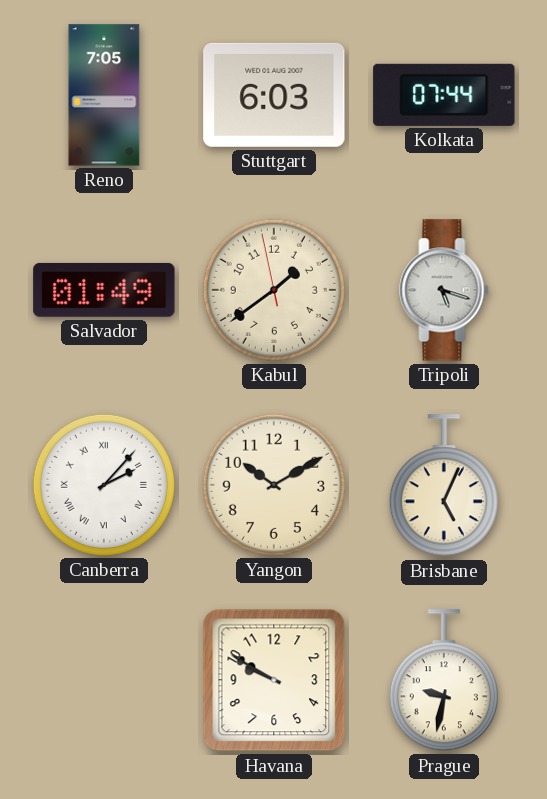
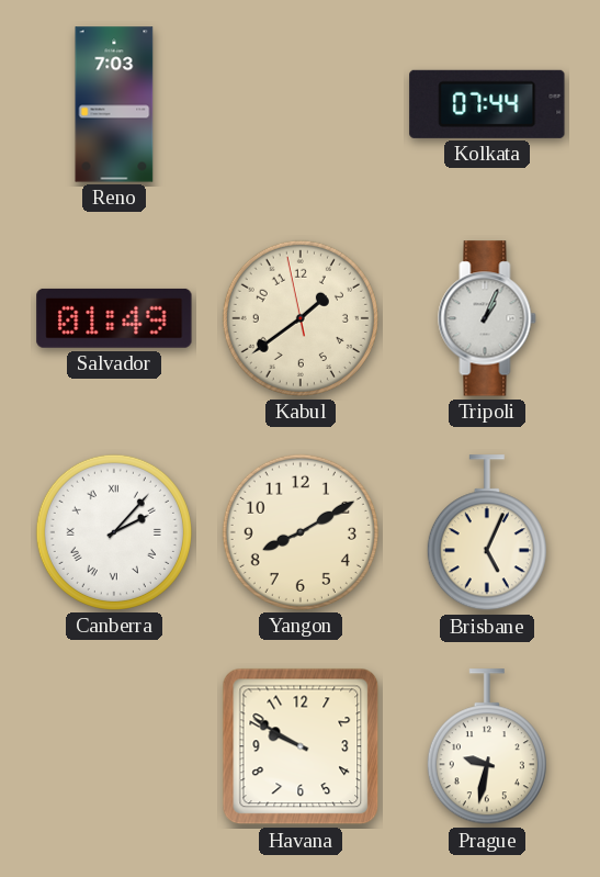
Reno: 7:05 -> 7:03 (114, 104)
Stuttgart: 6:03 -> none (274, 95)
Tripoli: 5:18 -> 1:04 (487, 318)
Yangon: 10:10 -> 8:10 (301, 532)
